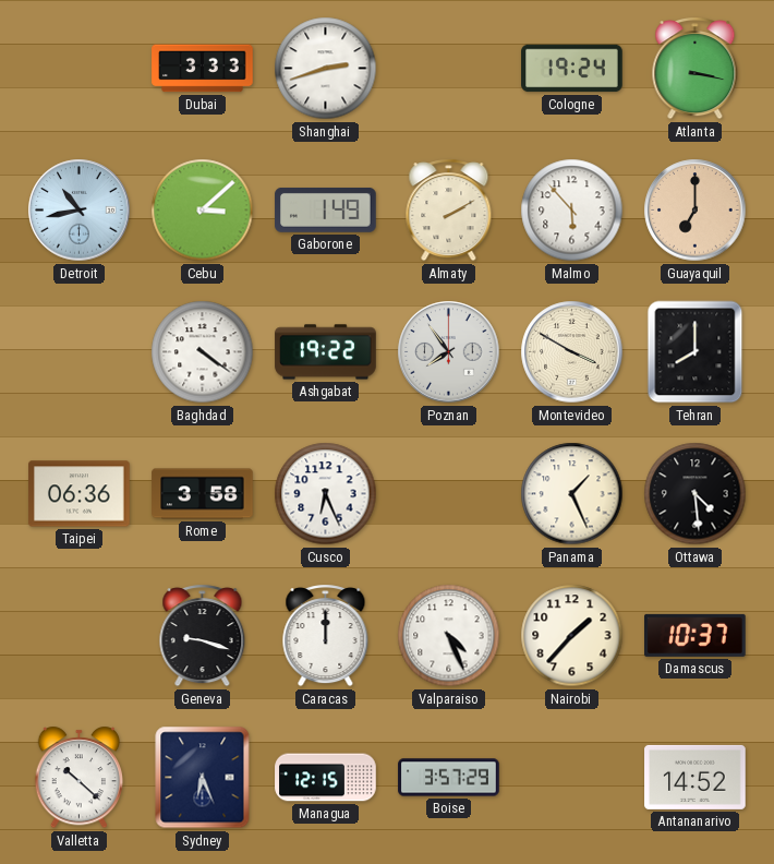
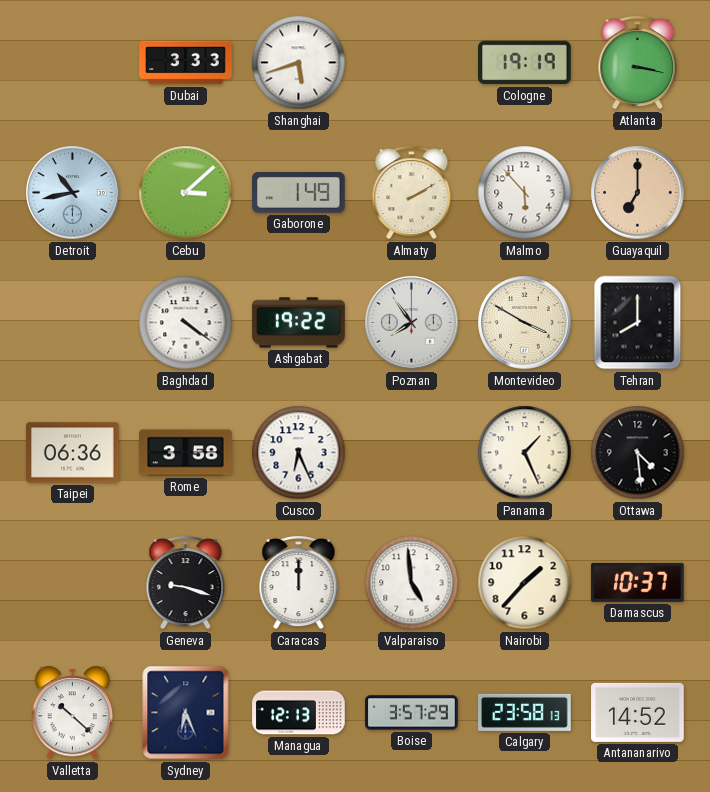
Shanghai: 2:42 -> 5:42 (299, 63)
Cologne: 19:24 -> 19:19 (525, 63)
Valparaiso: 4:26 -> 4:59 (412, 583)
Managua: 12:15 -> 12:13 (299, 713)
Calgary: none -> 23:58 (525, 712)
